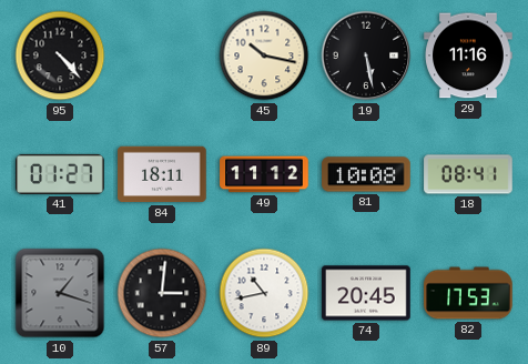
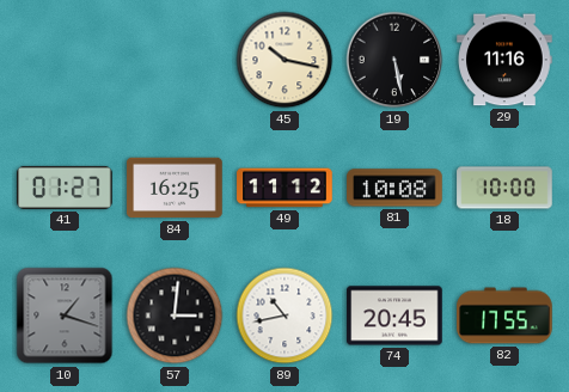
95: 4:23 -> none (60, 55)
84: 18:11 -> 16:25 (175, 188)
18: 08:41 -> 10:00 (504, 188)
82: 17:53 -> 17:55 (504, 316)
